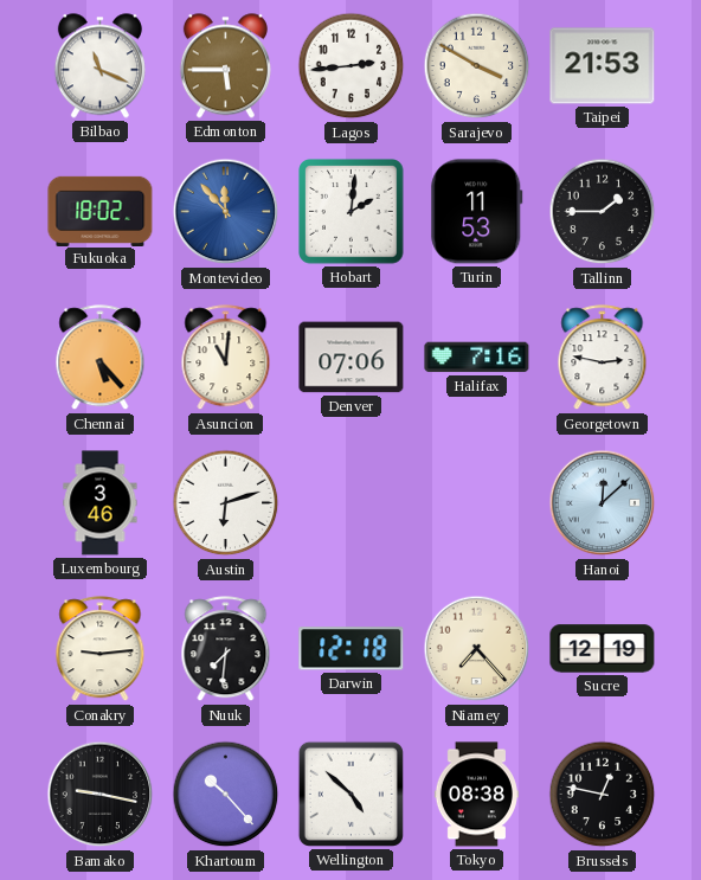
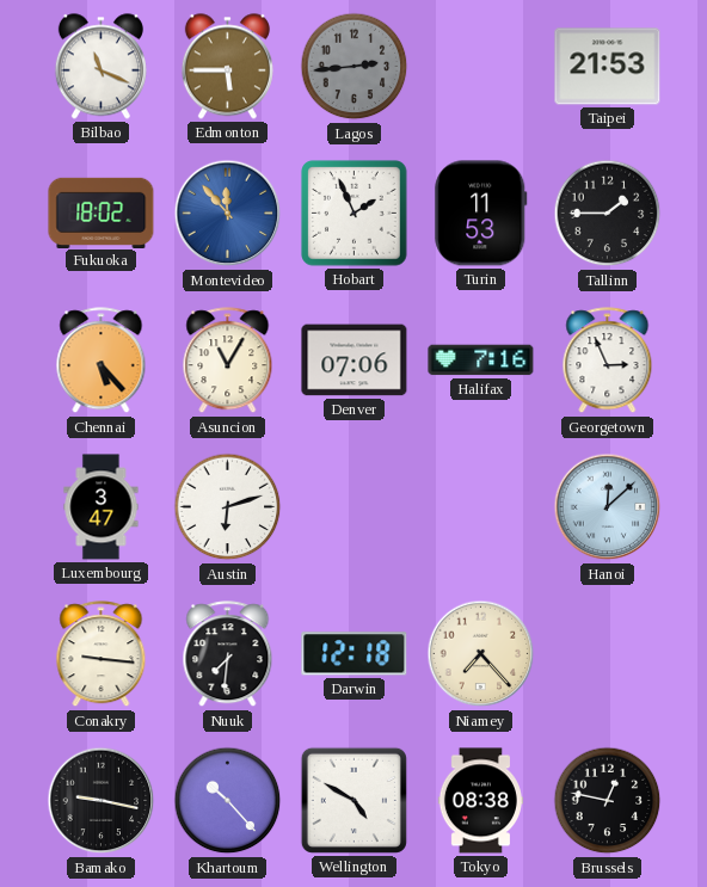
Lagos dial: white -> grey (355, 67)
Sarajevo: 3:50 -> none (477, 66)
Hobart: 2:01 -> 1:56 (355, 214)
Asuncion: 11:01 -> 11:05 (228, 361)
Georgetown: 2:47 -> 2:56 (608, 361)
Luxembourg: 3:46 -> 3:47 (102, 507)
Conakry: 9:14 -> 9:16 (102, 654)
Sucre: 12:19 -> none (603, 649)
Wellington: 4:52 -> 4:50 (353, 800)
